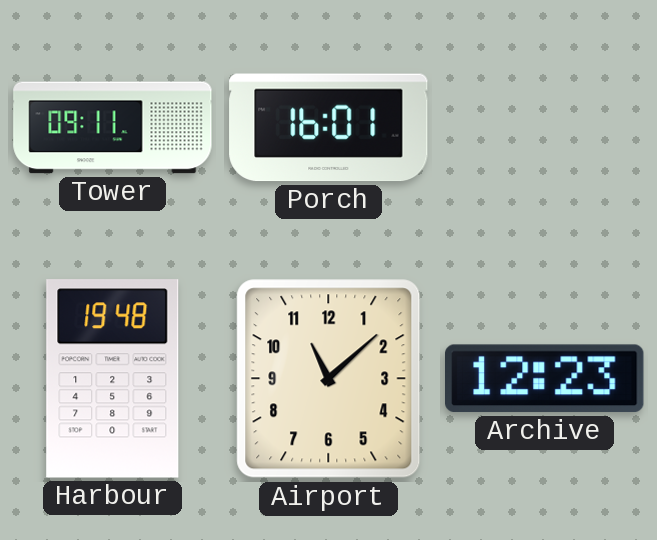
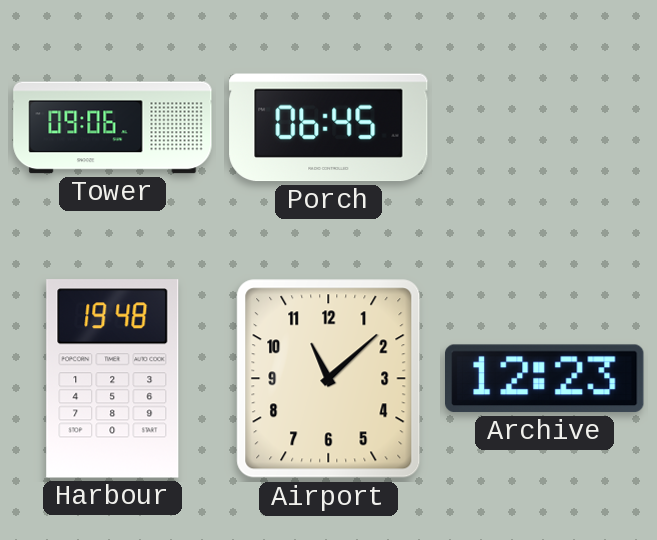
Tower: 09:11 -> 09:06 (113, 128)
Porch: 16:01 -> 06:45 (329, 128)
